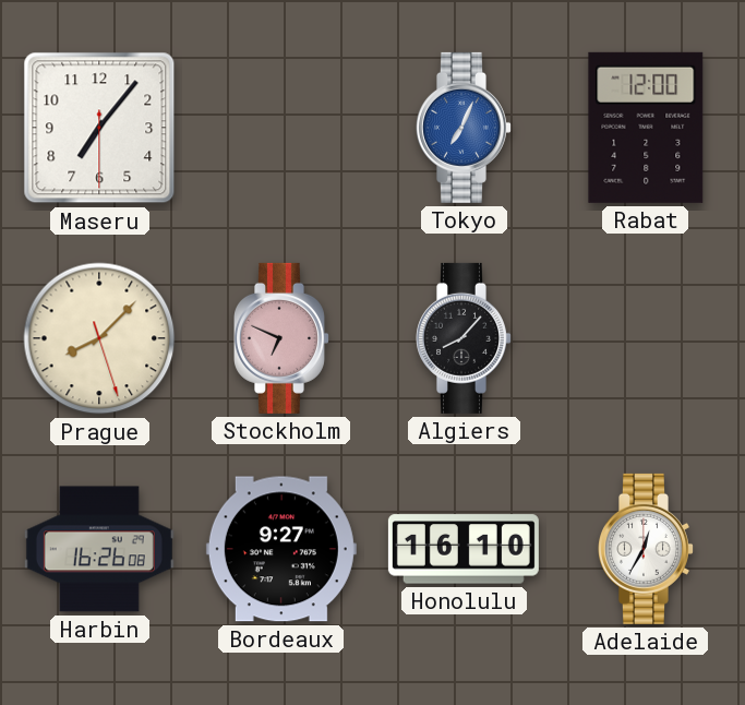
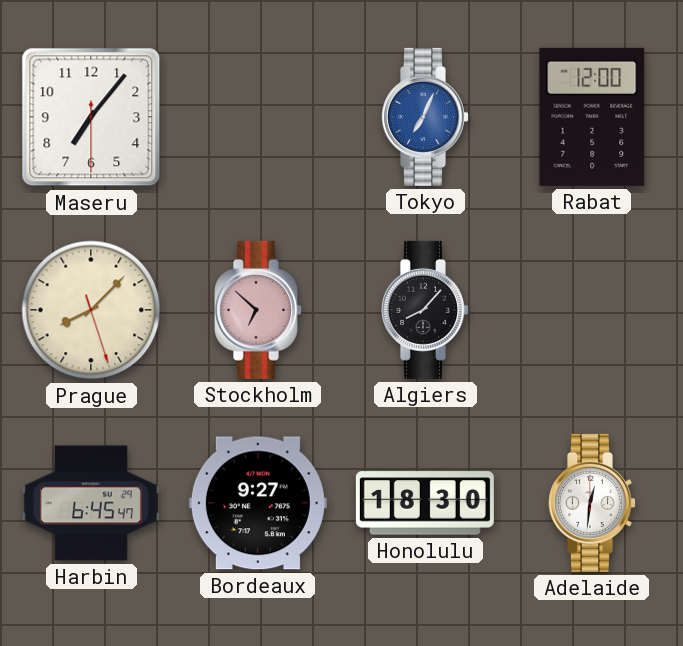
Stockholm: 6:49 -> 6:52 (259, 310)
Harbin: 16:26 -> 6:45 (91, 503)
Honolulu: 16:10 -> 18:30 (425, 503)
Adelaide: 12:35 -> 12:31 (593, 503)
